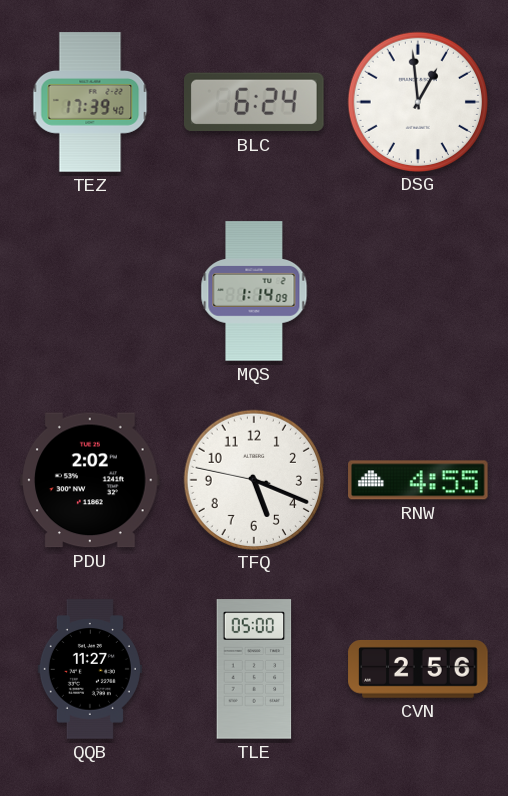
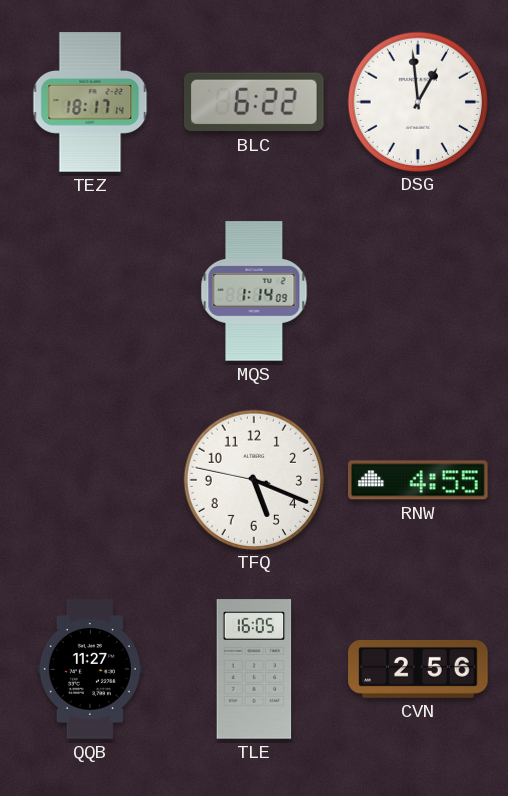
TEZ: 17:39 -> 18:17 (90, 102)
BLC: 6:24 -> 6:22 (255, 102)
PDU: 2:02 -> none (90, 480)
TLE: 05:00 -> 16:05 (254, 669)
